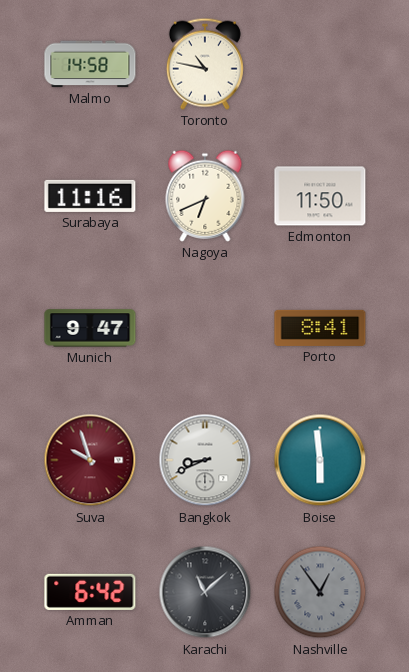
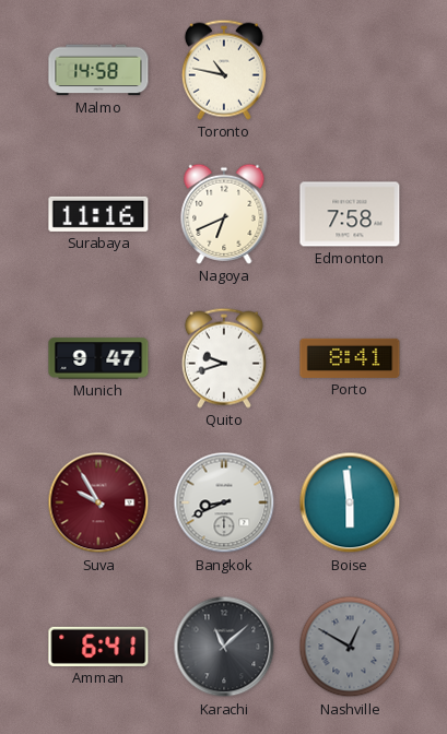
Edmonton: 11:50 -> 7:58 (350, 214)
Quito: none -> 9:42 (224, 358)
Suva: 9:57 -> 9:55 (98, 502)
Amman: 6:42 -> 6:41 (98, 647)
Nashville: 12:54 -> 12:50 (350, 647)
